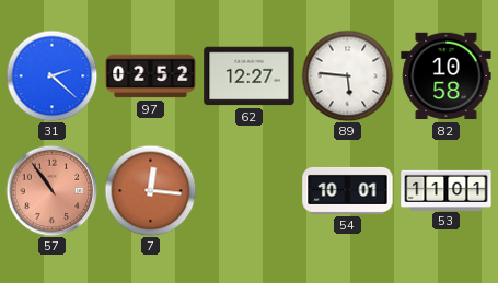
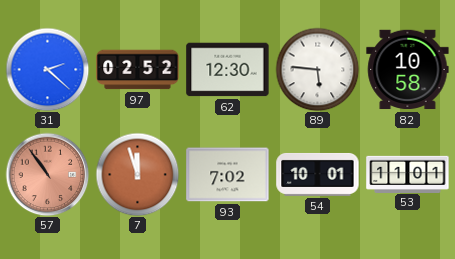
62: 12:27 -> 12:30 (228, 70)
7: 12:16 -> 11:57 (137, 174)
93: none -> 7:02 (228, 175)
